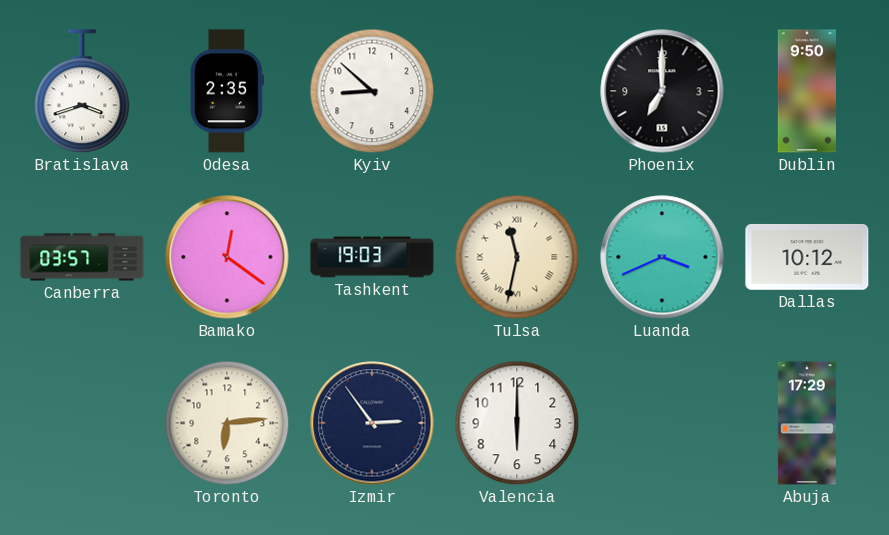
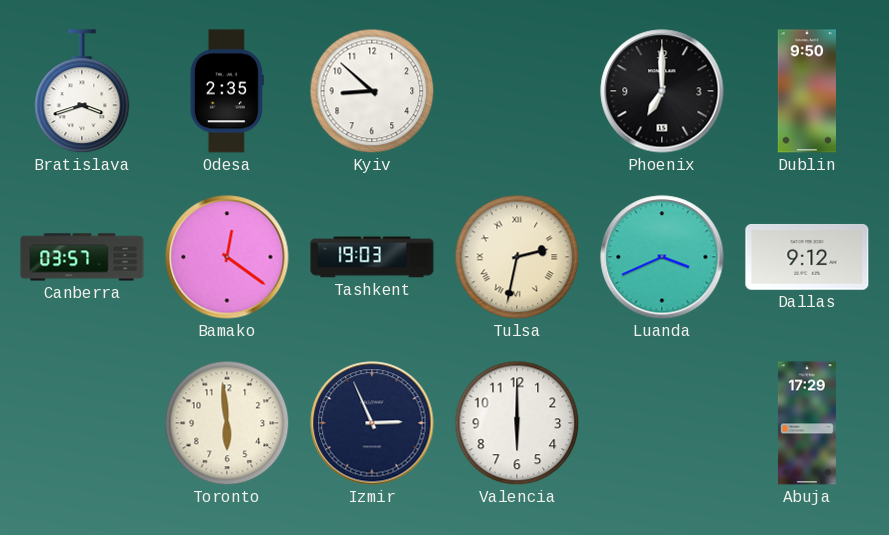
Tulsa: 11:32 -> 2:32 (517, 257)
Dallas: 10:12 -> 9:12 (807, 257)
Toronto: 6:14 -> 5:59 (227, 423)
Izmir: 2:54 -> 2:56 (372, 423)
